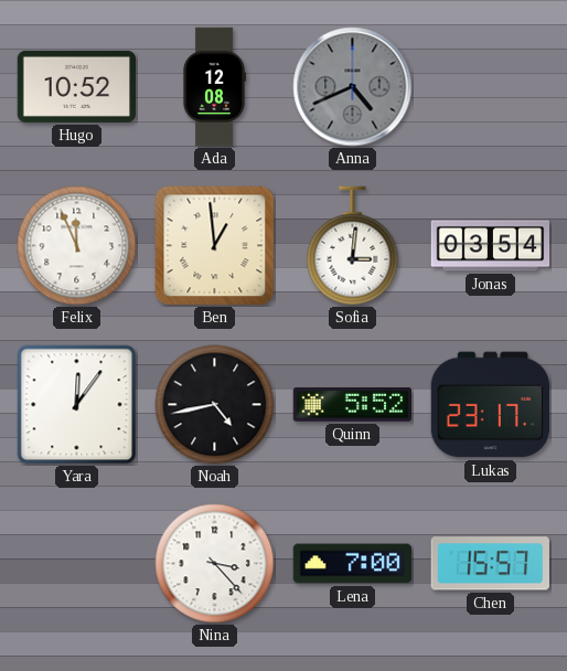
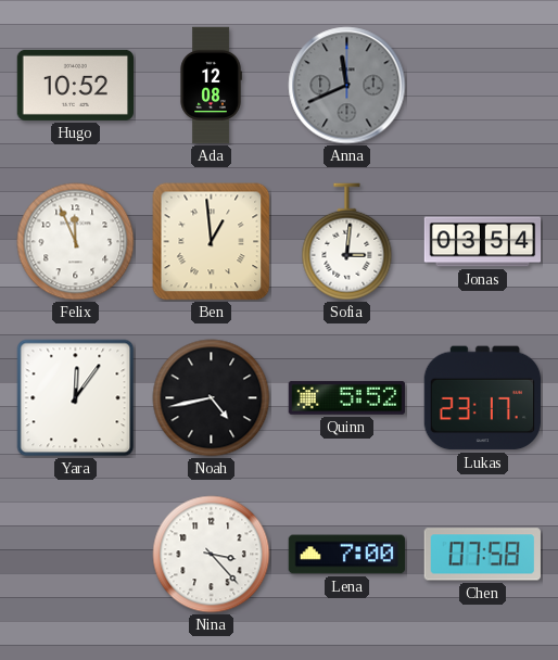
Anna: 4:41 -> 11:41 (347, 86)
Chen: 15:57 -> 07:58 (482, 555)
